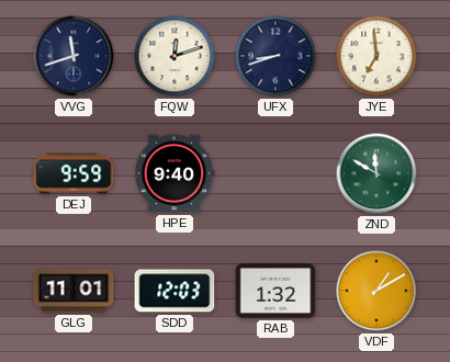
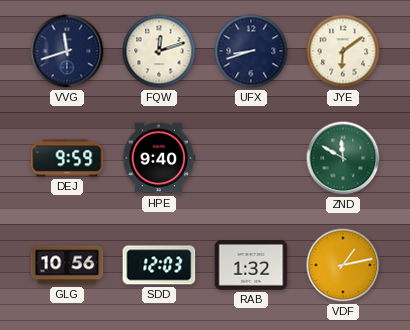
JYE: 6:59 -> 6:09 (343, 51)
GLG: 11:01 -> 10:56 (67, 265)
VDF: 1:10 -> 1:13 (343, 265)
